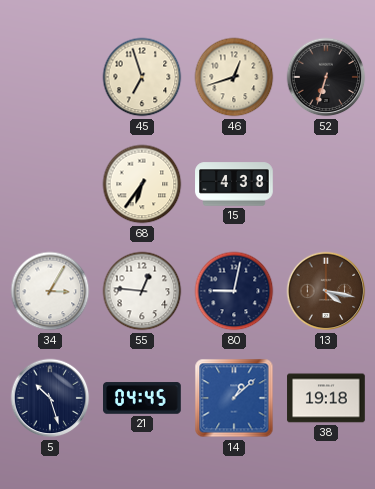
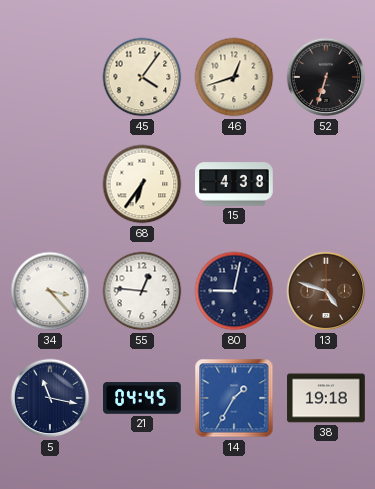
45: 6:57 -> 4:06 (142, 77)
34: 3:05 -> 3:23 (50, 291)
13: 4:17 -> 4:48 (326, 291)
5: 10:27 -> 11:17 (50, 398)
14: 1:08 -> 1:35 (234, 398)
